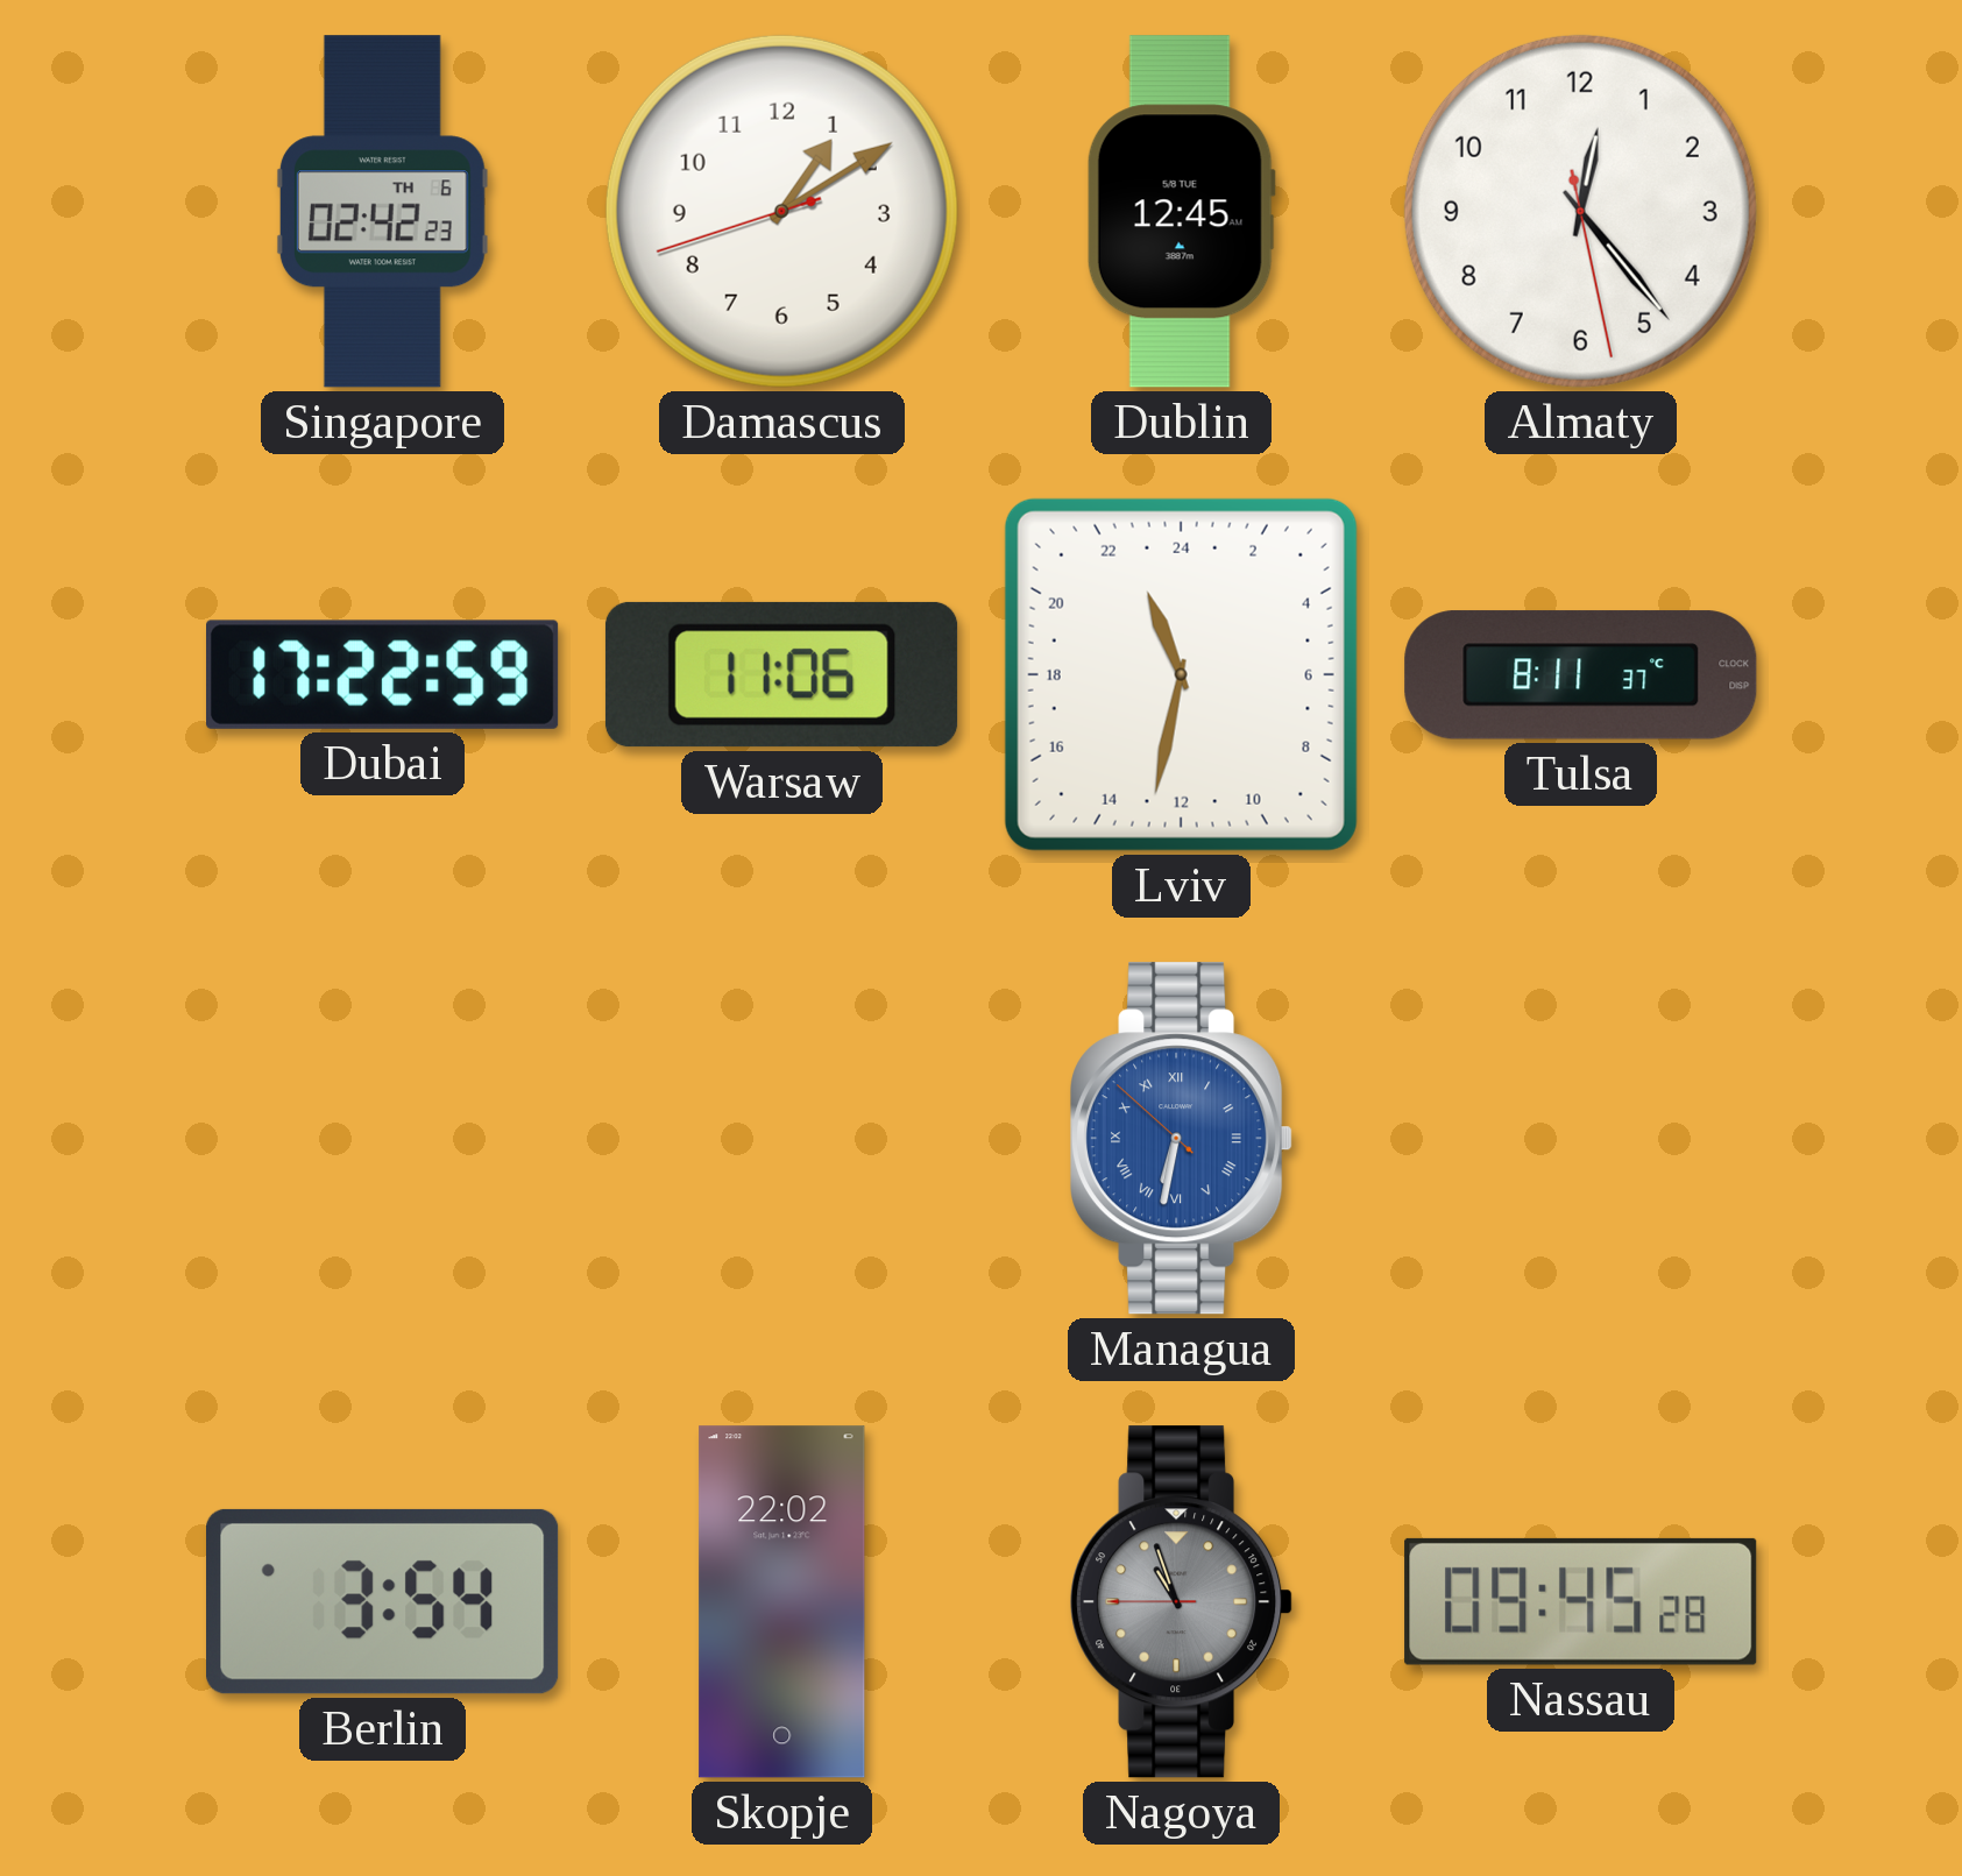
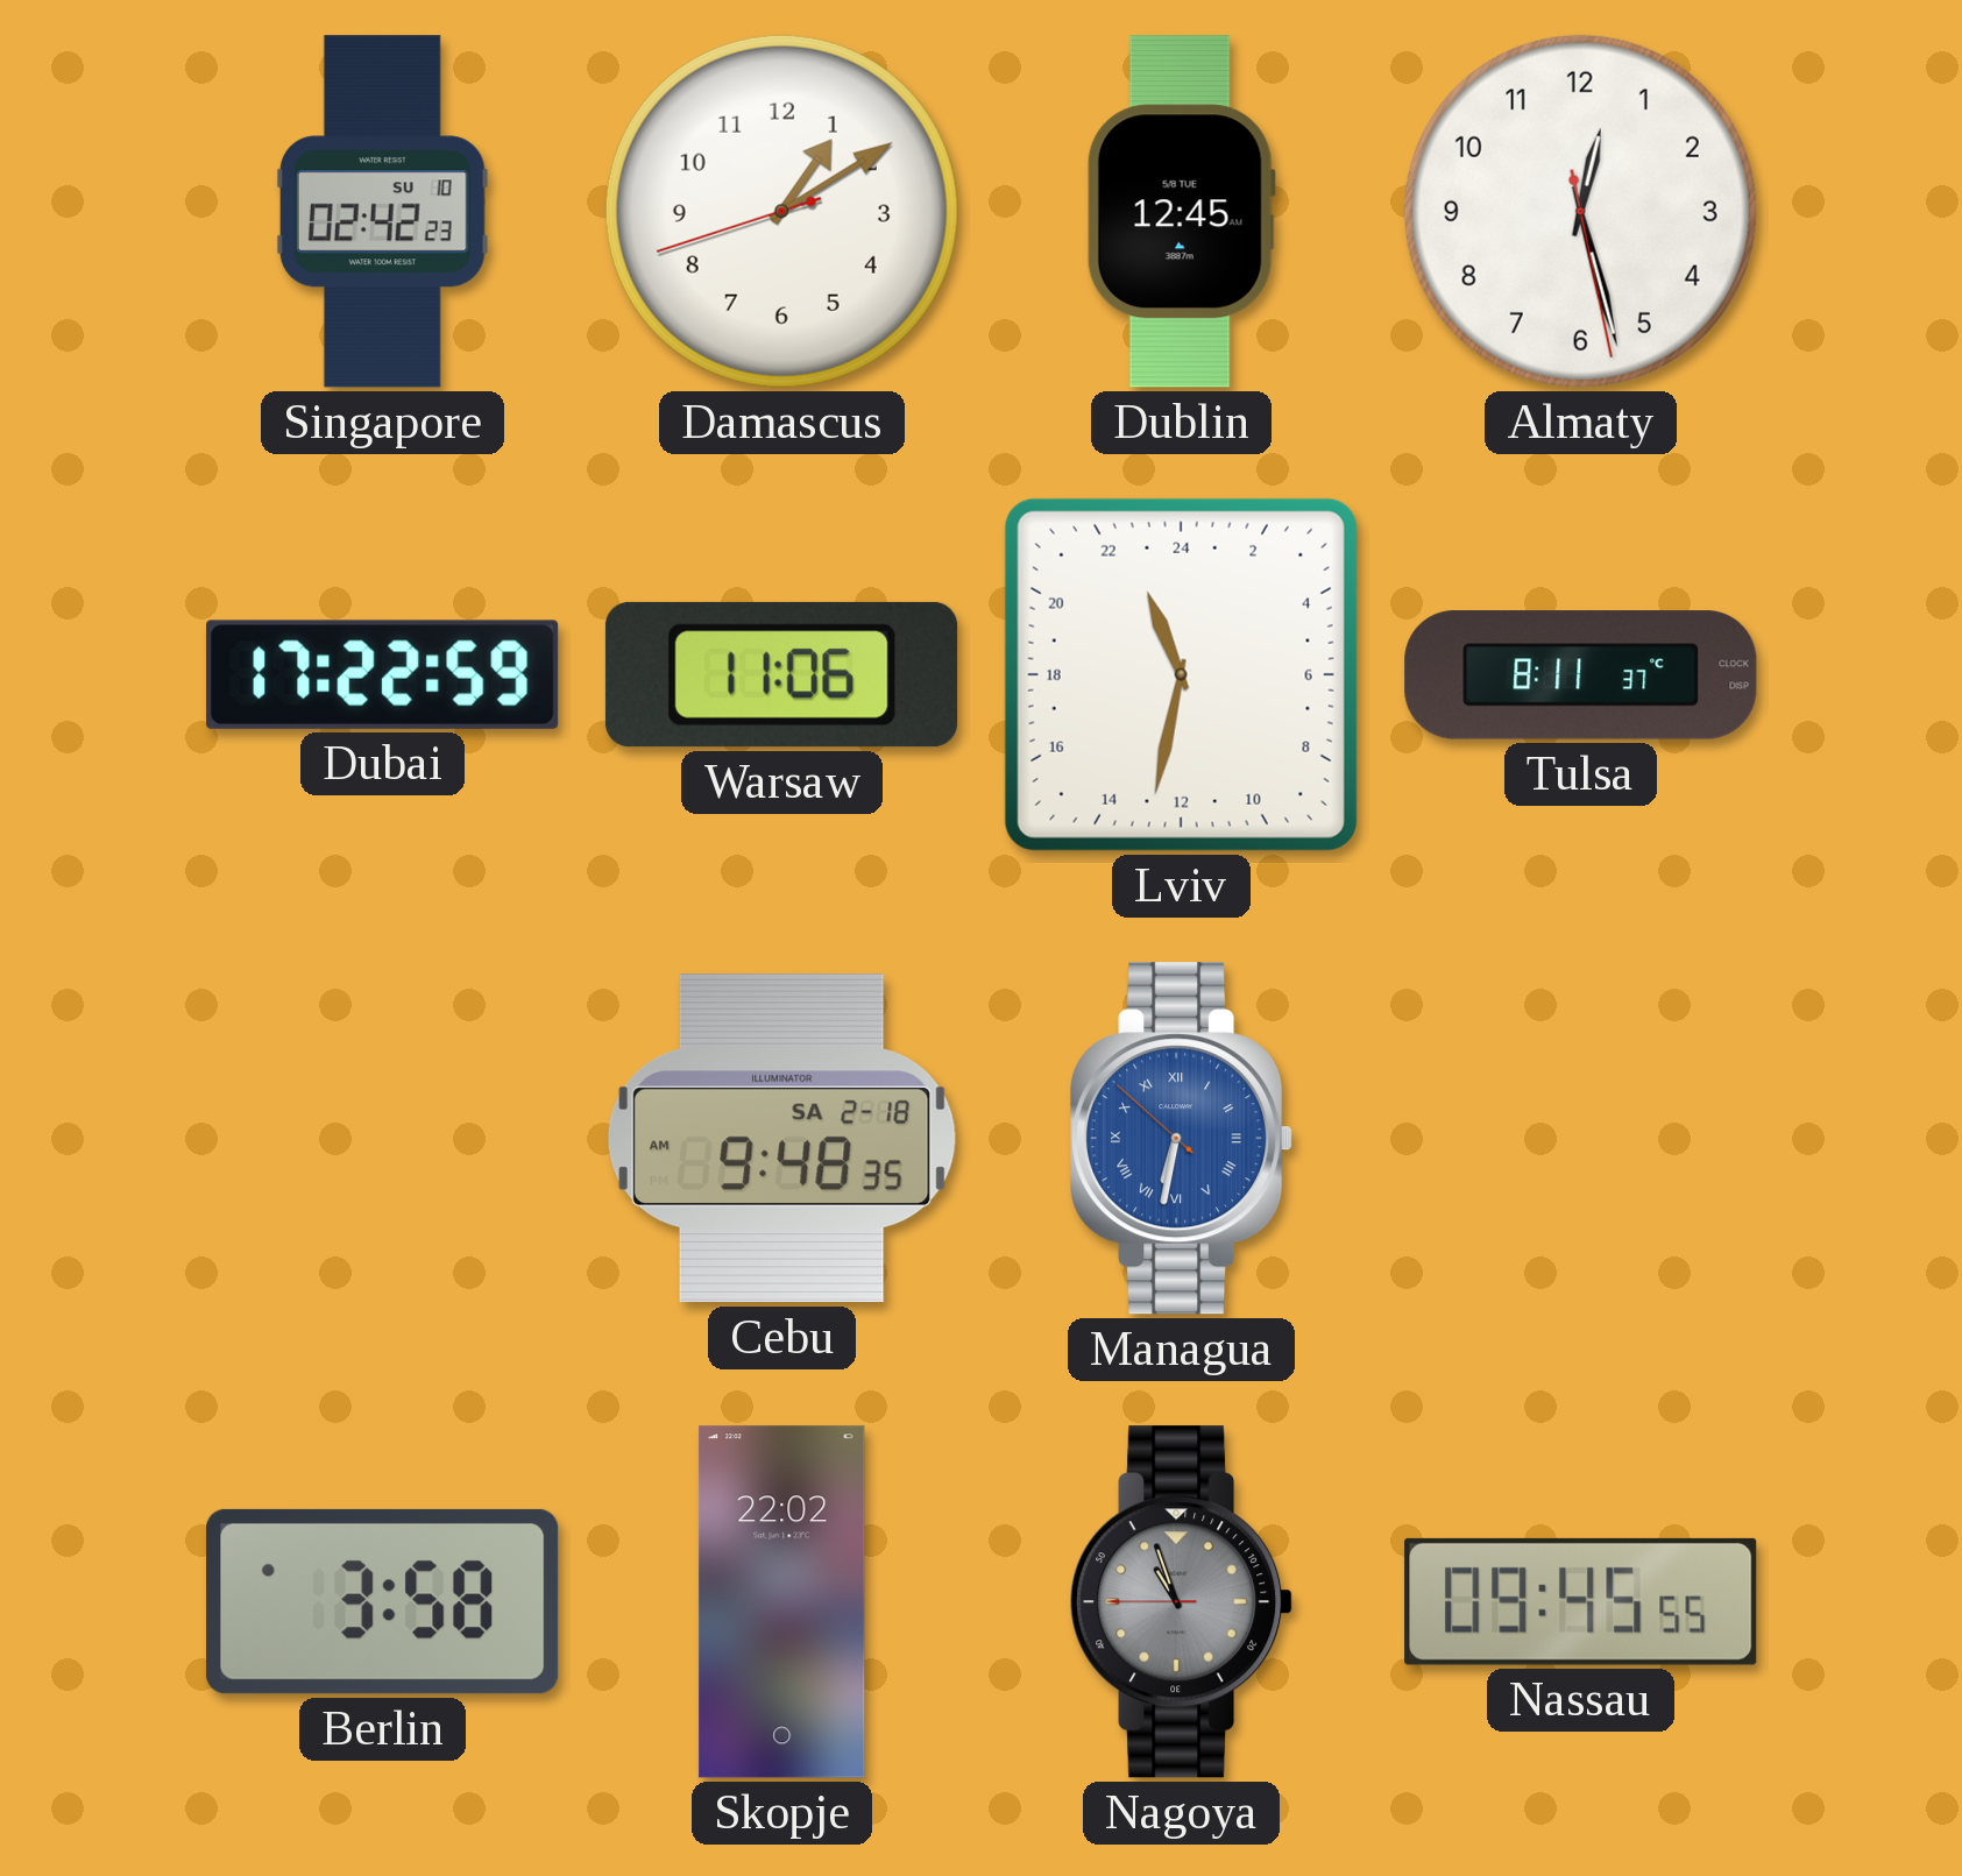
Singapore date: TH 6 -> SU 10 (382, 212)
Almaty: 12:23 -> 12:27 (1580, 211)
Cebu: none -> 9:48 (781, 1139)
Berlin: 3:54 -> 3:58 (383, 1601)
Nassau: 09:45:28 -> 09:45:55 (1581, 1601)
